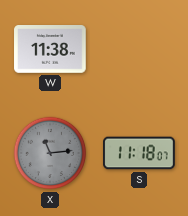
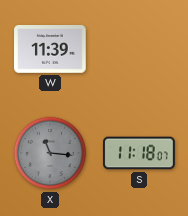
W: 11:38 -> 11:39 (50, 50)
X: 11:14 -> 11:16 (50, 153)
